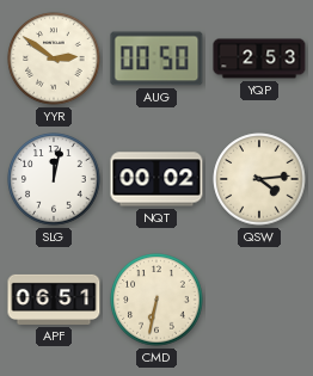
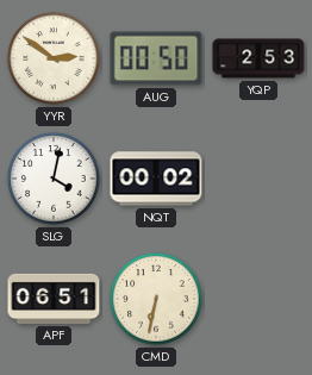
SLG: 12:02 -> 4:02 (54, 179)
QSW: 4:14 -> none (259, 179)
